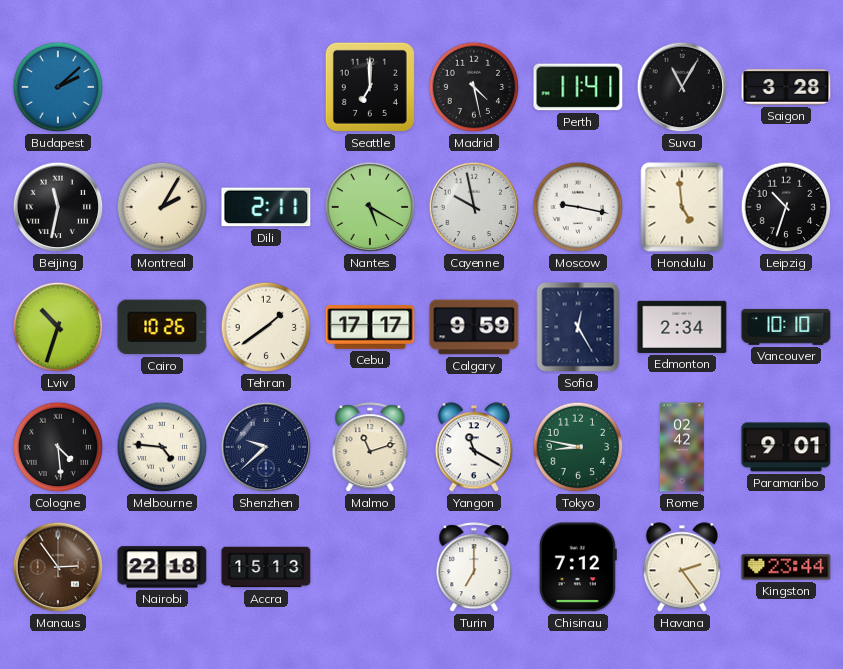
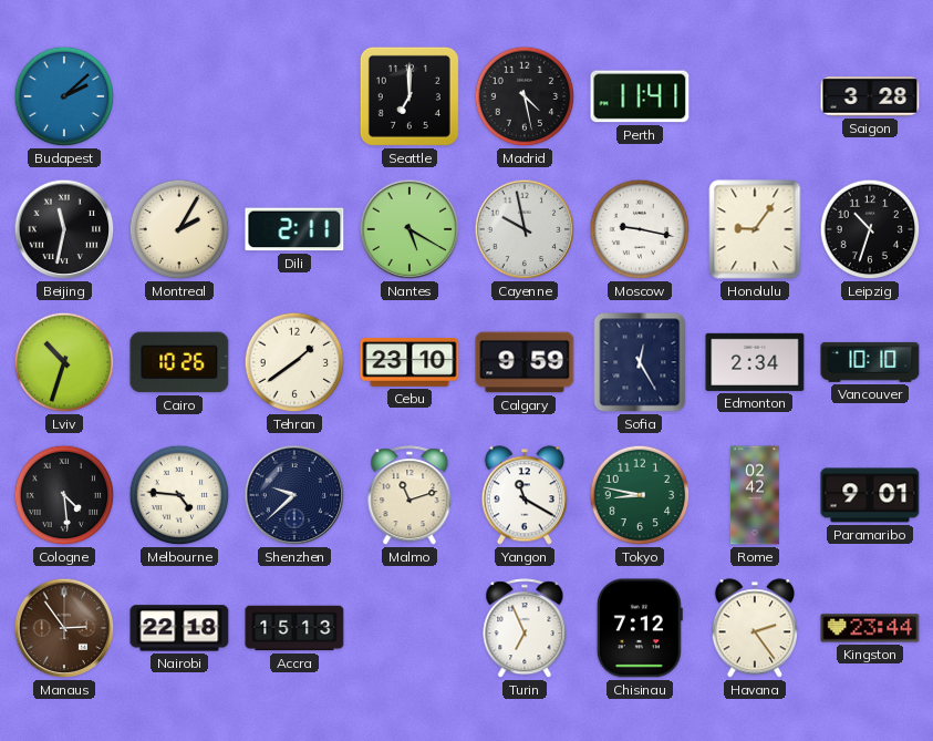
Suva: 11:05 -> none (682, 87)
Honolulu: 4:59 -> 9:06 (755, 229)
Cebu: 17:17 -> 23:10 (410, 363)
Turin: 7:00 -> 6:56 (525, 629)
